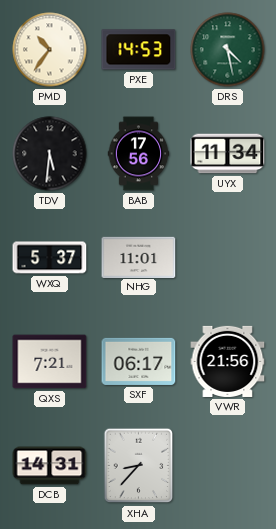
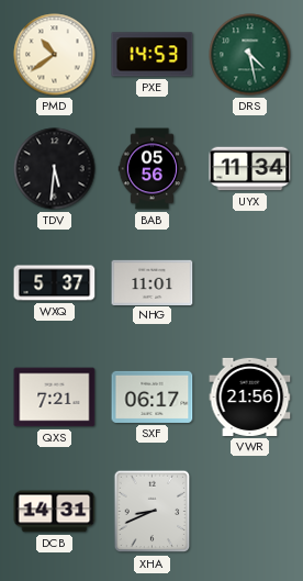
PMD: 10:36 -> 10:39 (55, 55)
BAB: 17:56 -> 05:56 (153, 169)
XHA: 8:37 -> 8:41 (153, 512)
